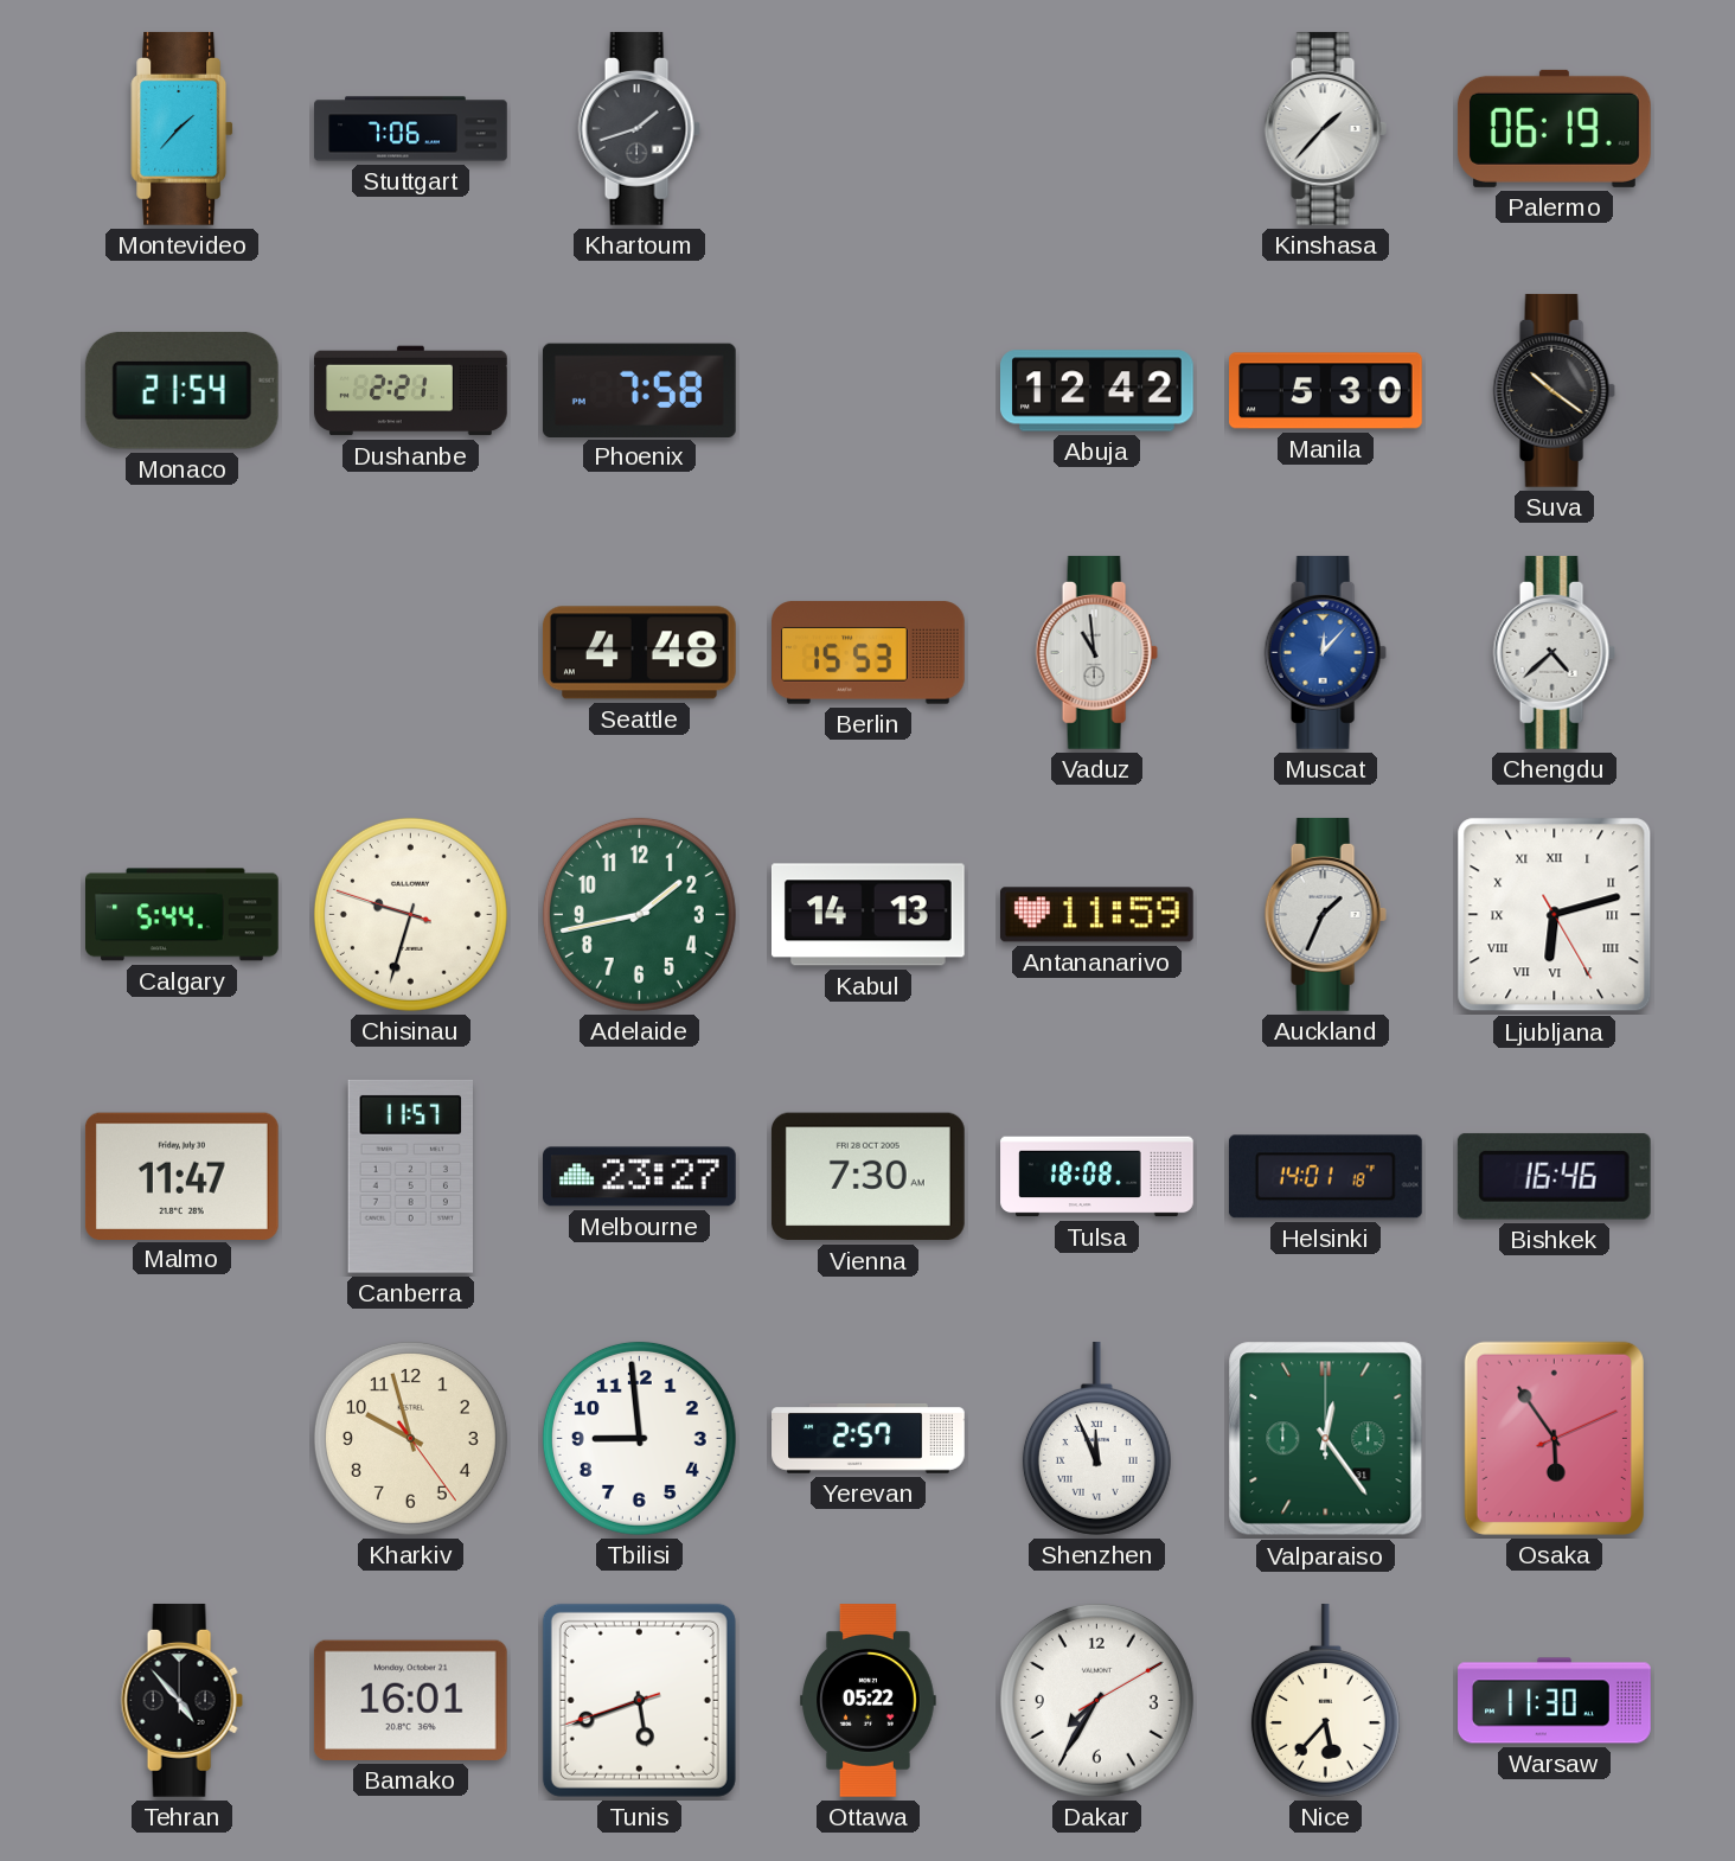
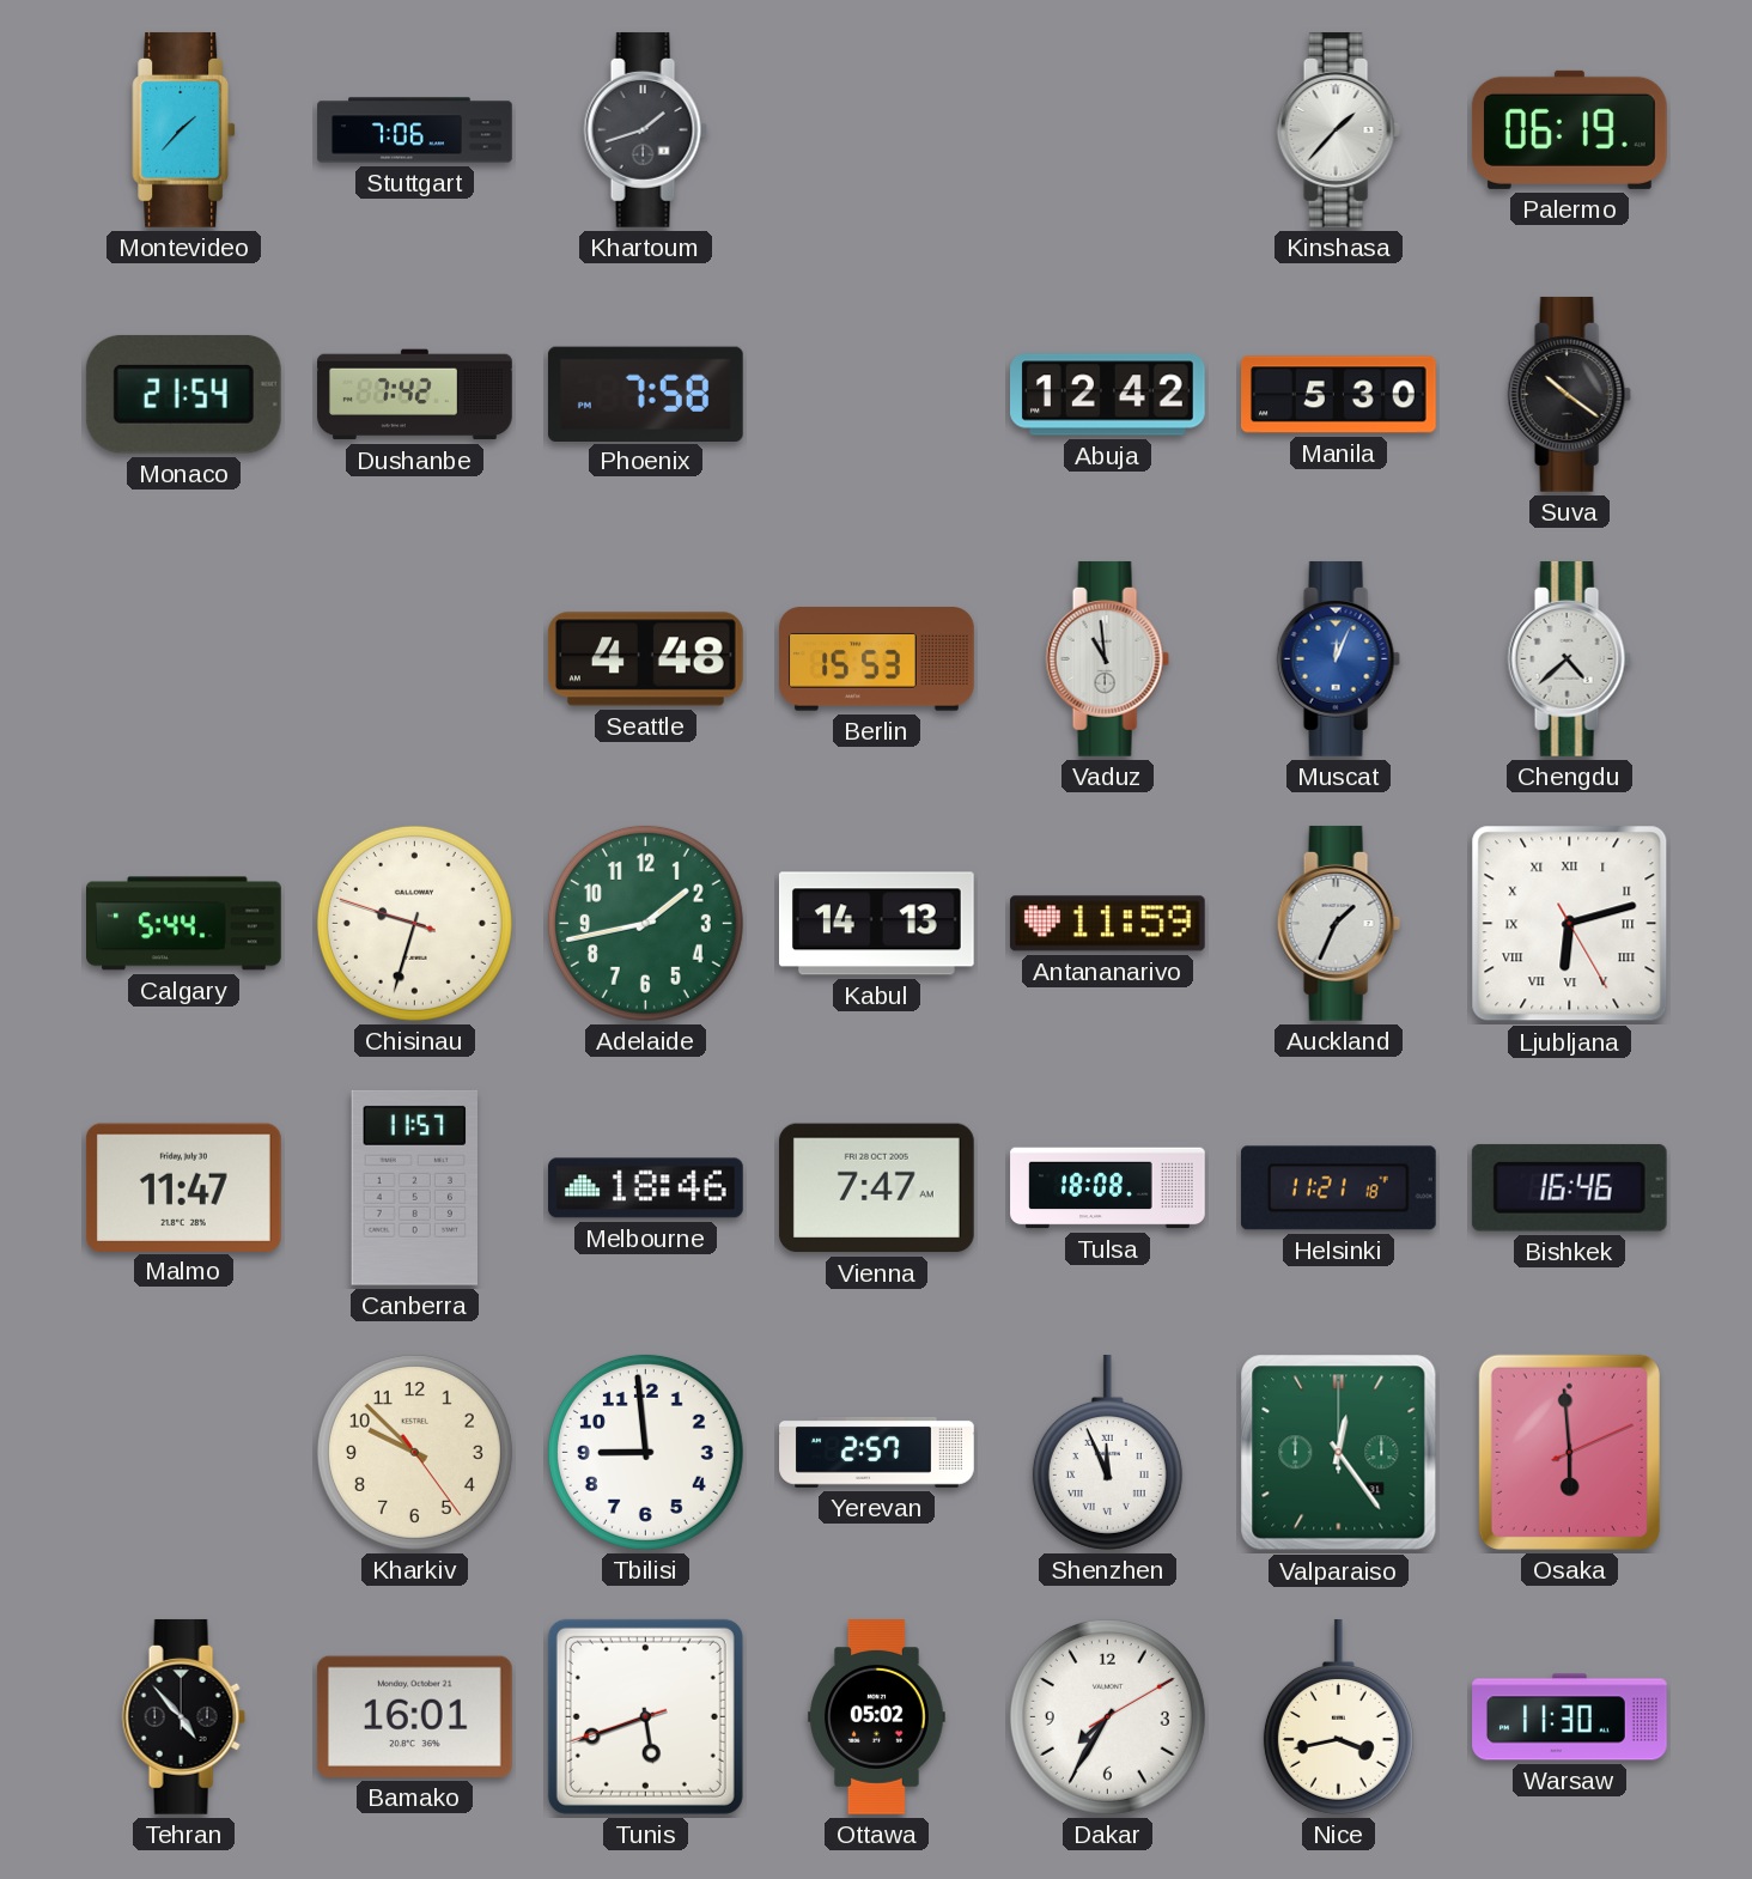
Dushanbe: 2:21 -> 7:42 (415, 395)
Muscat: 12:07 -> 12:04 (1338, 659)
Melbourne: 23:27 -> 18:46 (646, 1188)
Vienna: 7:30 -> 7:47 (876, 1188)
Helsinki: 14:01 -> 11:21 (1338, 1188)
Kharkiv: 9:57 -> 9:52 (414, 1452)
Osaka: 5:54 -> 5:59 (1569, 1452)
Ottawa: 05:22 -> 05:02 (877, 1717)
Nice: 5:37 -> 3:43 (1338, 1716)
